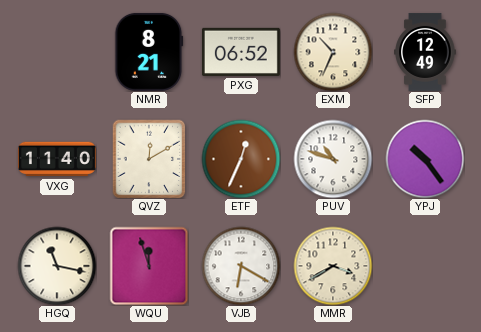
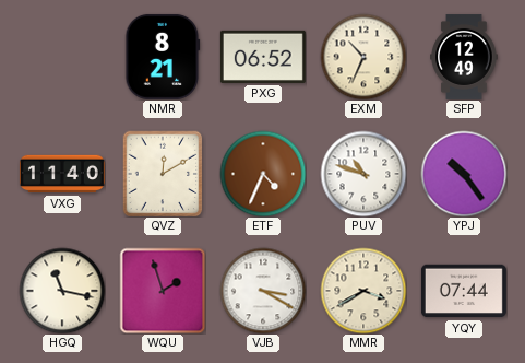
ETF: 12:34 -> 4:34 (263, 174)
WQU: 11:57 -> 1:57 (163, 291)
VJB: 6:20 -> 3:20 (263, 291)
YQY: none -> 07:44 (464, 291)
